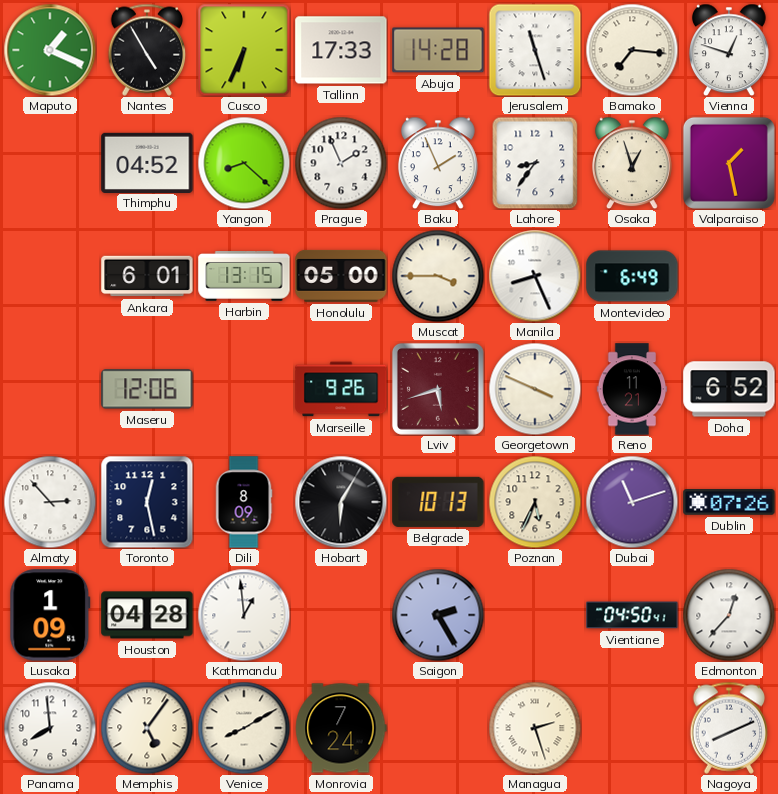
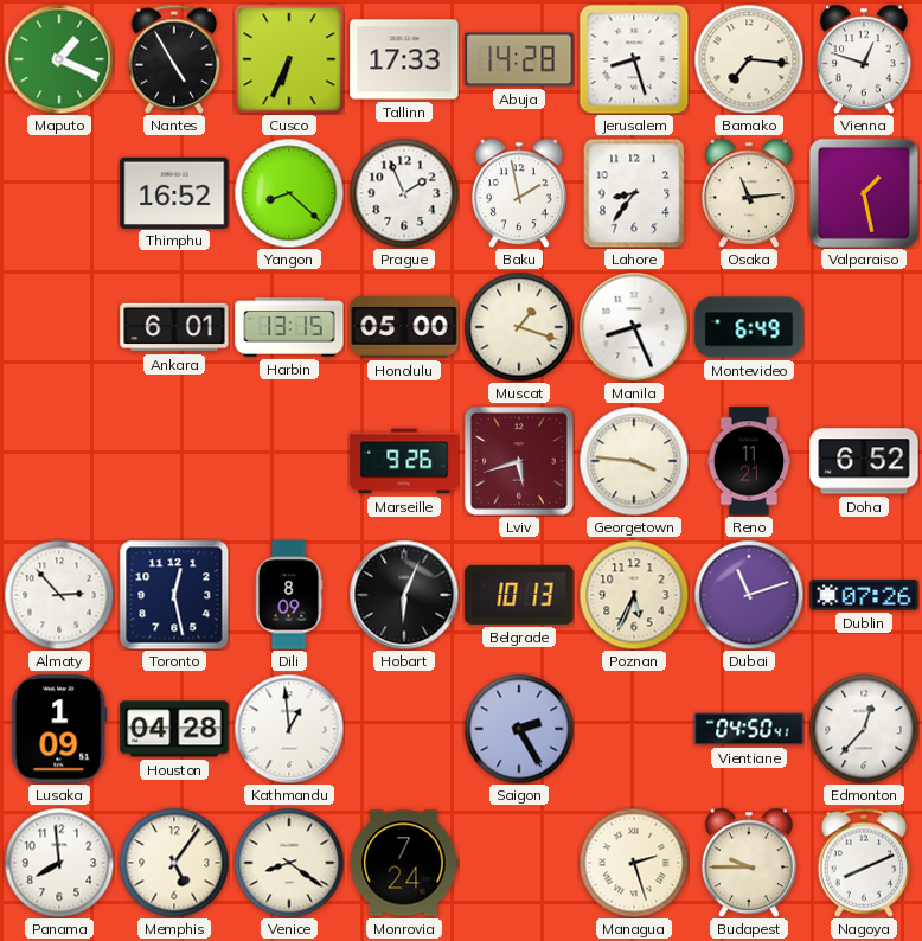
Jerusalem: 11:27 -> 8:27 (634, 59)
Thimphu: 04:52 -> 16:52 (174, 192)
Baku: 1:56 -> 1:58 (519, 193)
Osaka: 12:57 -> 11:14 (749, 193)
Muscat: 3:45 -> 1:18 (519, 327)
Maseru: 12:06 -> none (147, 389)
Georgetown: 3:49 -> 3:46 (634, 461)
Hobart: 6:05 -> 6:04 (404, 595)
Venice: 8:10 -> 8:21 (289, 863)
Budapest: none -> 9:45 (749, 863)
